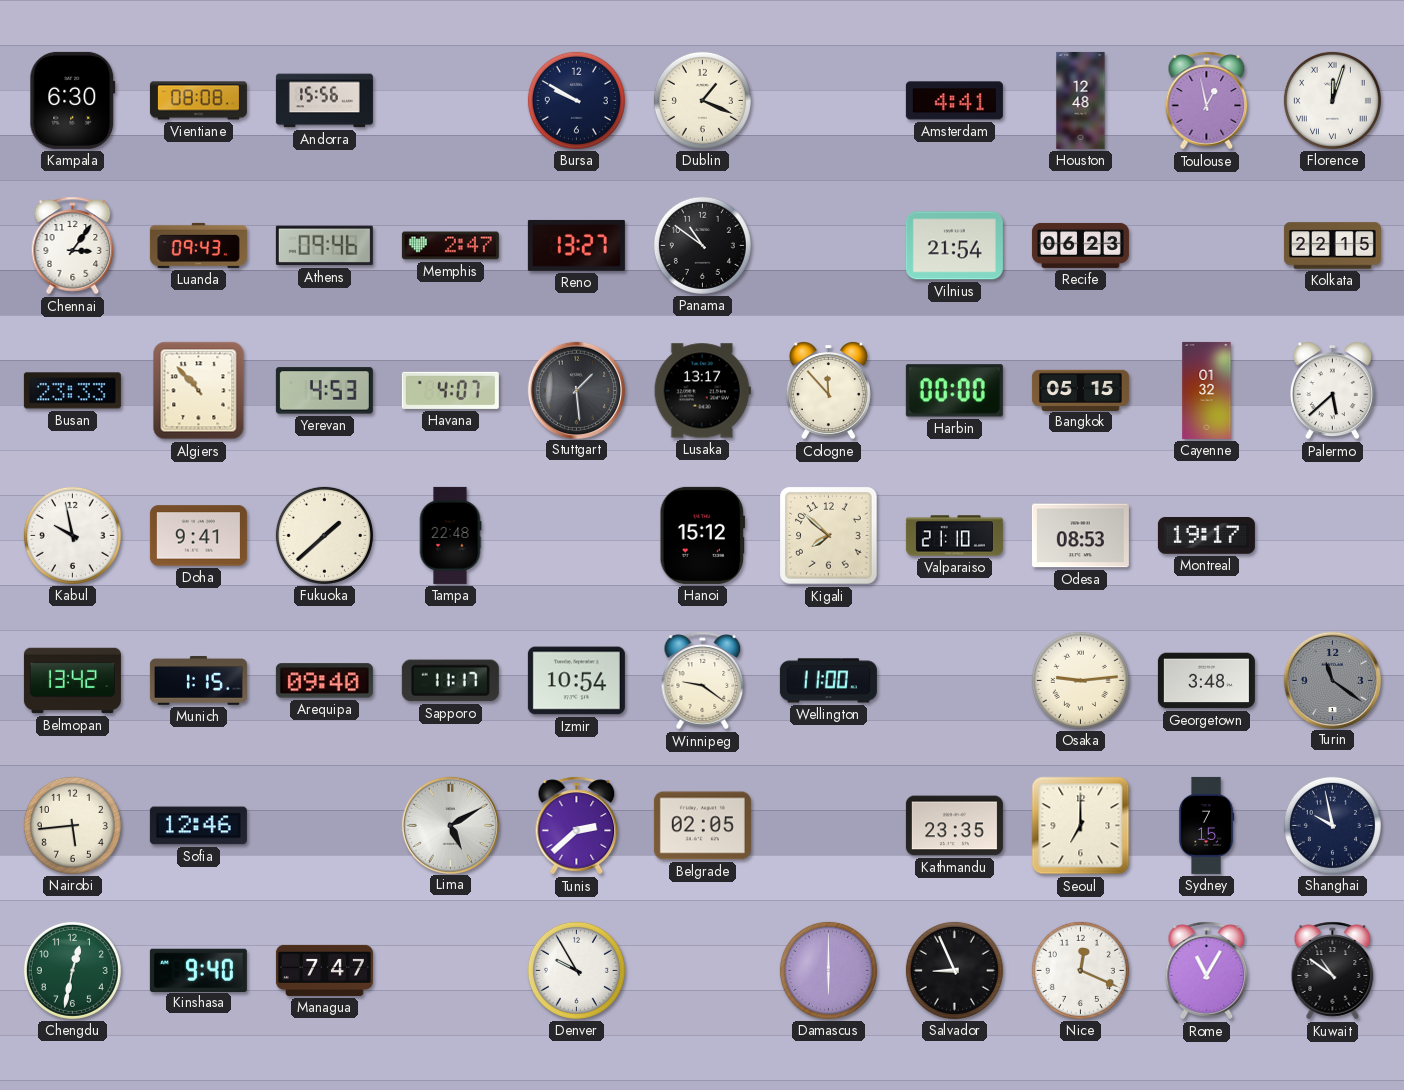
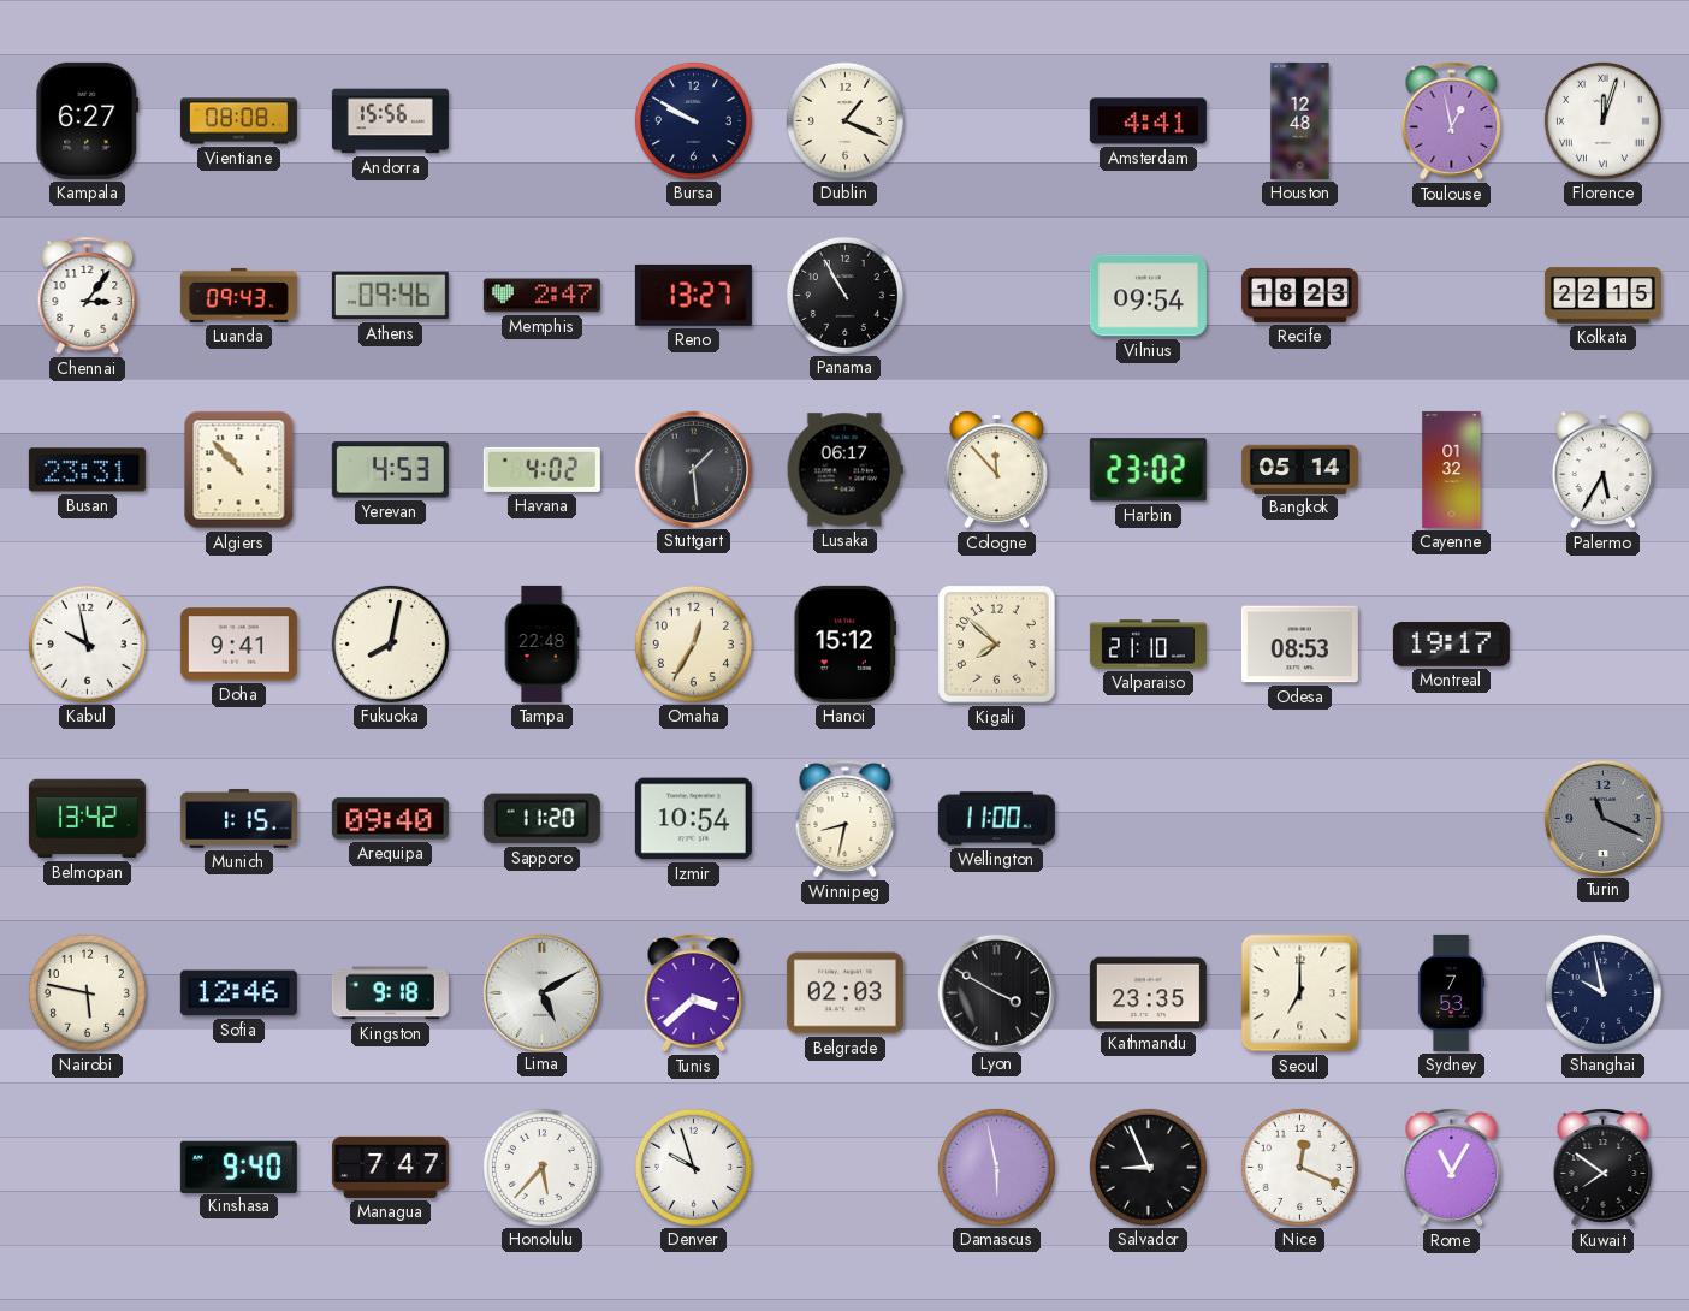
Kampala: 6:30 -> 6:27 (88, 120)
Panama: 10:51 -> 10:55 (844, 295)
Vilnius: 21:54 -> 09:54 (1148, 296)
Recife: 06:23 -> 18:23 (1299, 295)
Busan: 23:33 -> 23:31 (87, 470)
Havana: 4:07 -> 4:02 (541, 469)
Lusaka: 13:17 -> 06:17 (844, 470)
Harbin: 00:00 -> 23:02 (1148, 470)
Bangkok: 05:15 -> 05:14 (1299, 469)
Palermo: 5:38 -> 5:35 (1602, 470)
Fukuoka: 1:38 -> 8:02 (390, 643)
Omaha: none -> 12:35 (693, 643)
Sapporo: 11:17 -> 11:20 (541, 819)
Winnipeg: 9:21 -> 8:32 (846, 819)
Osaka: 9:14 -> none (1080, 680)
Georgetown: 3:48 -> none (1206, 681)
Turin: 11:21 -> 11:19 (1602, 818)
Nairobi: 5:44 -> 5:47 (87, 992)
Kingston: none -> 9:18 (390, 993)
Tunis: 2:38 -> 3:38 (694, 993)
Belgrade: 02:05 -> 02:03 (844, 993)
Lyon: none -> 3:50 (996, 992)
Sydney: 7:15 -> 7:53 (1451, 992)
Chengdu: 12:32 -> none (72, 970)
Honolulu: none -> 5:37 (541, 1167)
Denver: 9:55 -> 9:57 (693, 1167)
Damascus: 6:00 -> 5:58 (996, 1167)
Kuwait: 10:51 -> 7:51 (1604, 1168)
